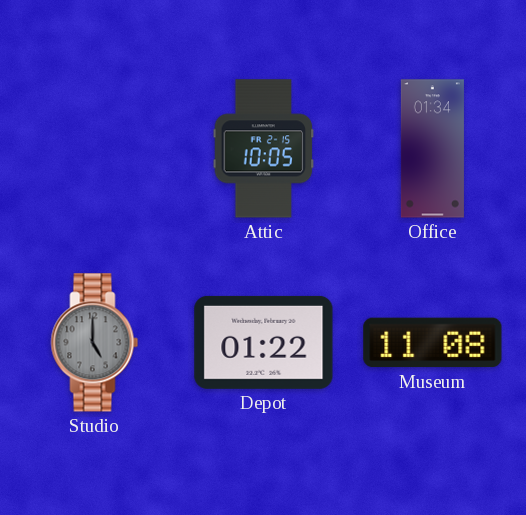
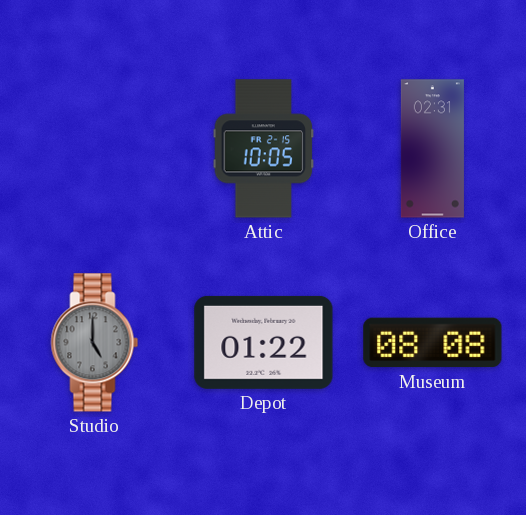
Office: 01:34 -> 02:31 (432, 149)
Museum: 11:08 -> 08:08 (433, 343)
